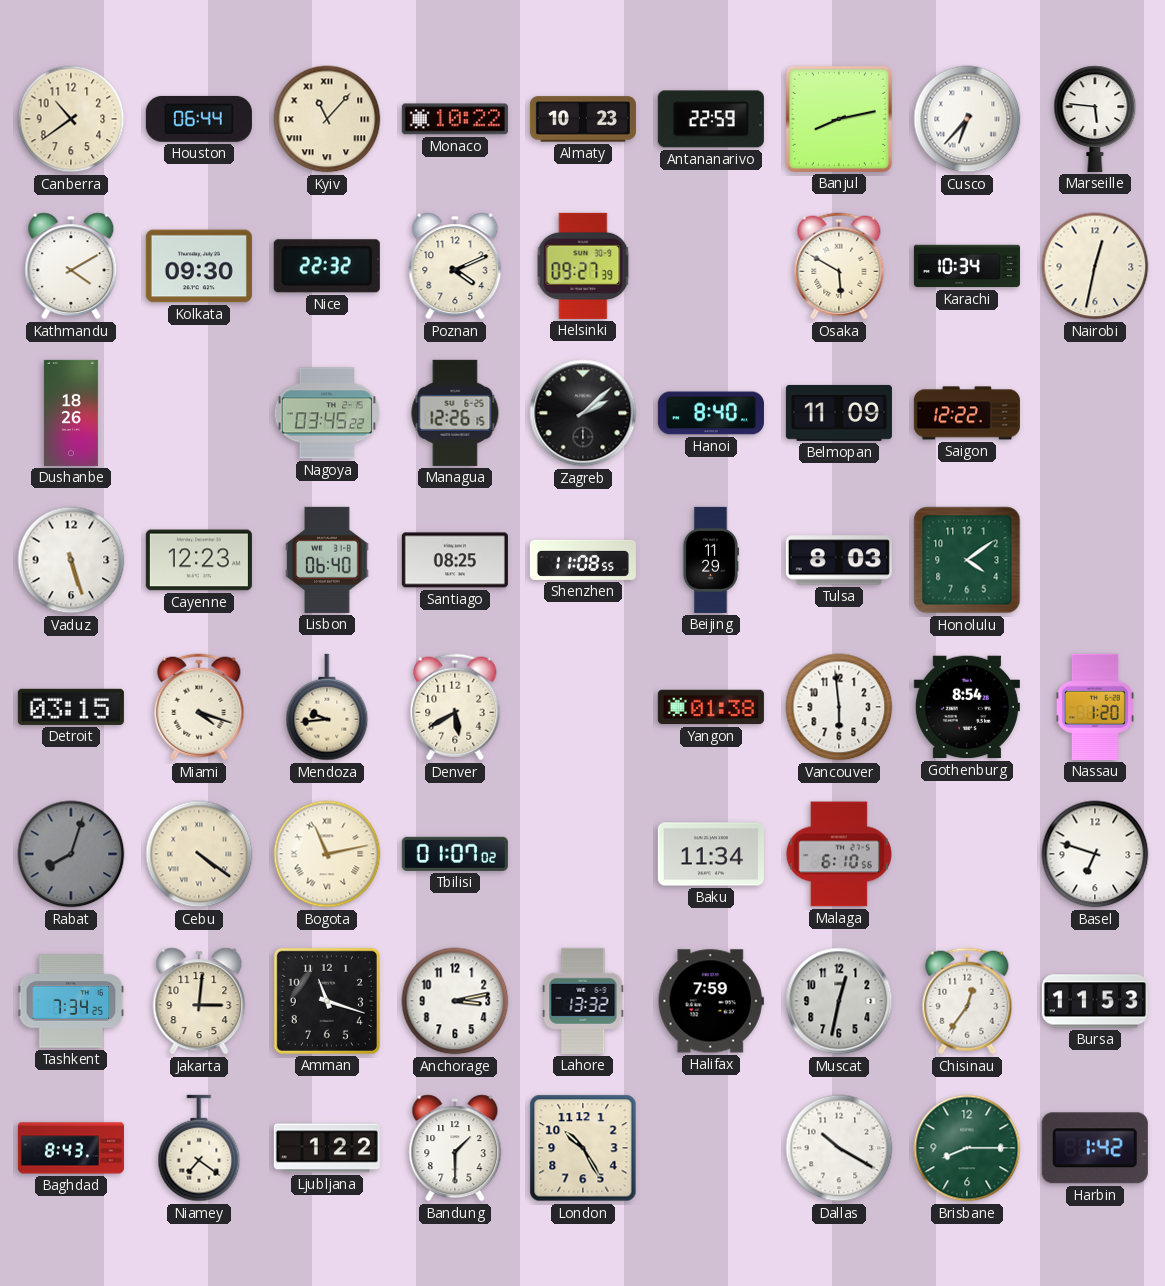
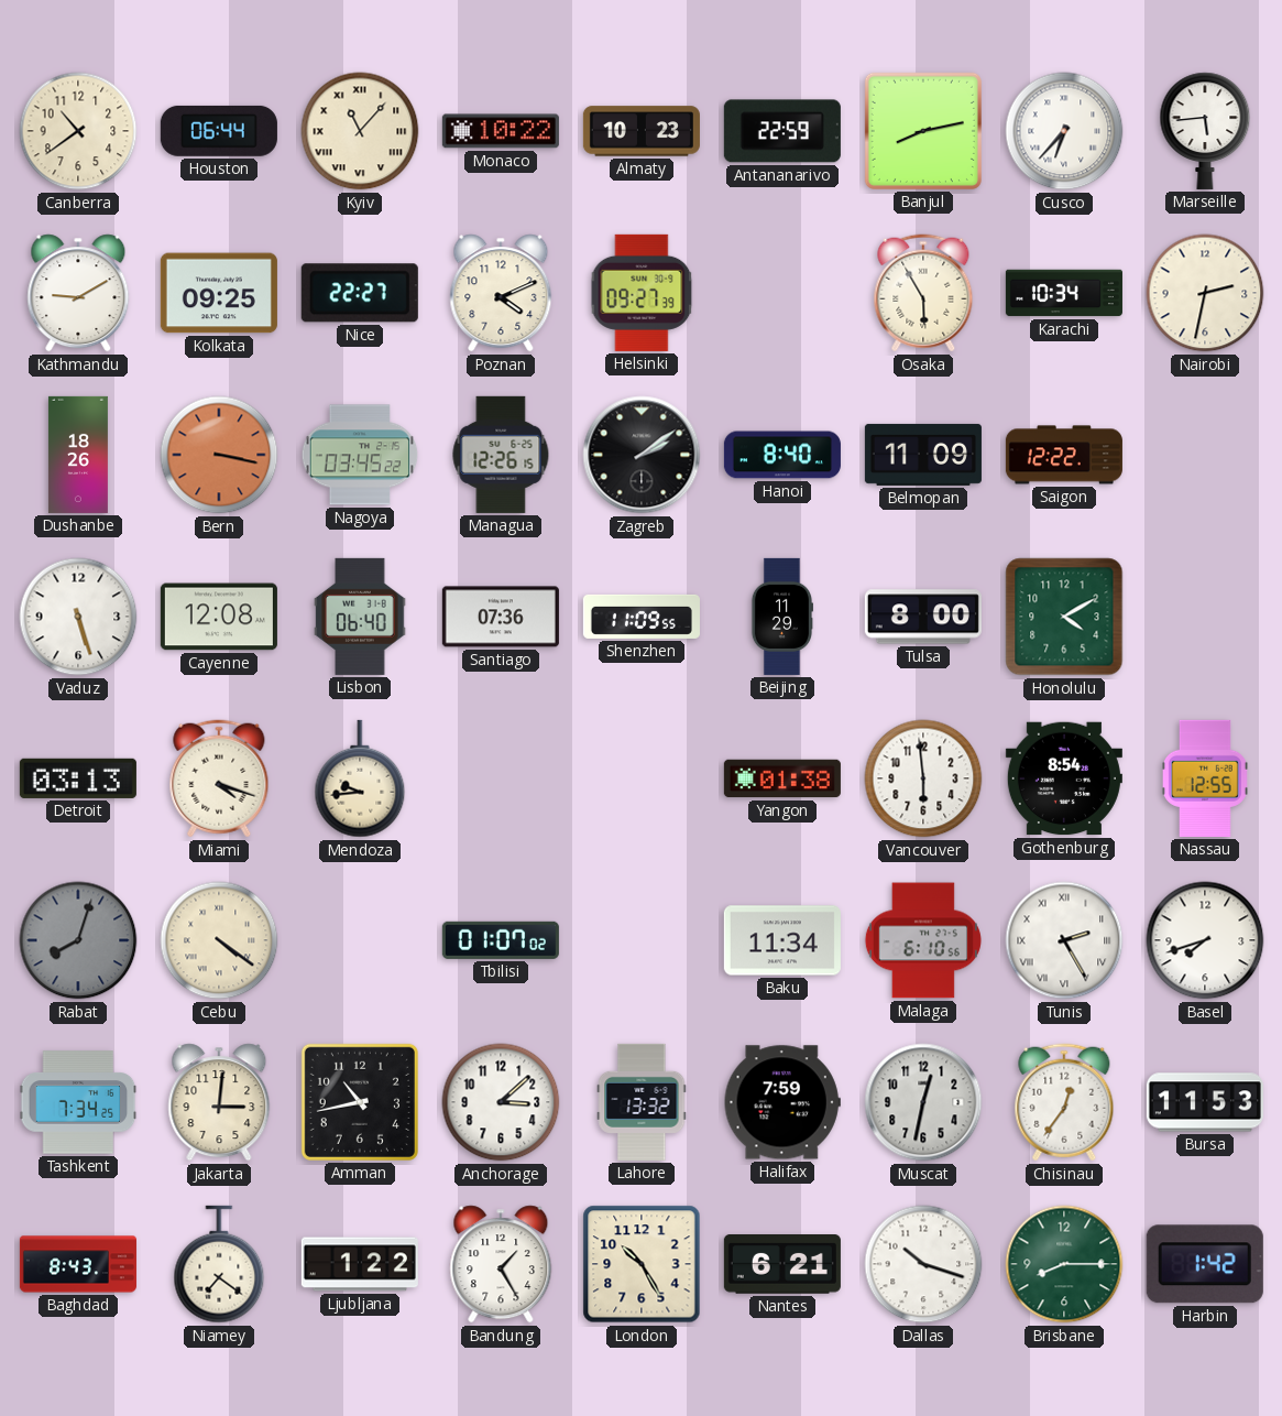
Marseille: 5:46 -> 5:44 (1205, 131)
Kathmandu: 4:10 -> 9:10 (78, 293)
Kolkata: 09:30 -> 09:25 (219, 293)
Nice: 22:32 -> 22:27 (360, 293)
Osaka: 5:50 -> 5:55 (923, 293)
Nairobi: 12:32 -> 2:32 (1205, 293)
Bern: none -> 3:17 (219, 455)
Zagreb: 2:08 -> 2:09 (642, 455)
Cayenne: 12:23 -> 12:08 (219, 617)
Santiago: 08:25 -> 07:36 (501, 617)
Shenzhen: 11:08 -> 11:09 (642, 617)
Tulsa: 8:03 -> 8:00 (923, 617)
Honolulu: 4:09 -> 4:10 (1064, 617)
Detroit: 03:15 -> 03:13 (78, 778)
Denver: 5:40 -> none (455, 707)
Nassau: 1:20 -> 12:55 (1205, 778)
Bogota: 11:13 -> none (327, 854)
Tunis: none -> 2:25 (1064, 940)
Basel: 6:48 -> 7:42 (1205, 940)
Amman: 11:18 -> 10:43 (360, 1102)
Anchorage: 3:13 -> 3:08 (501, 1102)
Bandung: 1:30 -> 1:25 (501, 1264)
Nantes: none -> 6:21 (782, 1264)
Dallas: 10:20 -> 10:18 (923, 1264)
